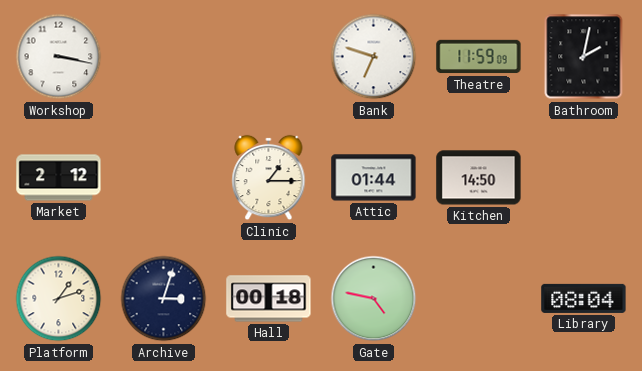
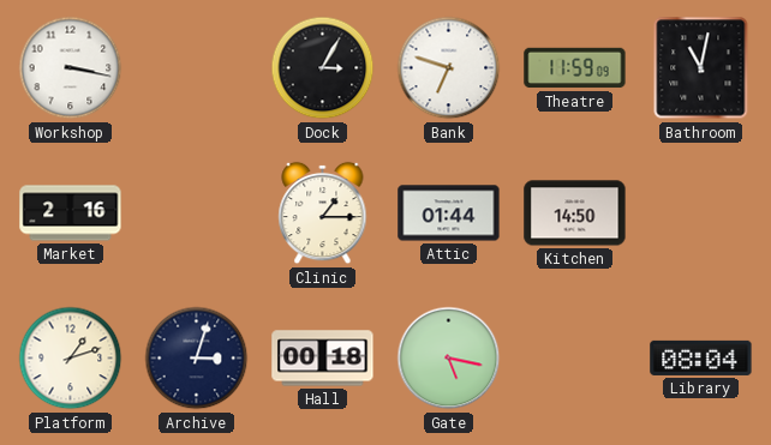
Dock: none -> 3:05 (323, 68)
Bathroom: 2:02 -> 11:02 (701, 68)
Market: 2:12 -> 2:16 (71, 214)
Gate: 4:47 -> 5:17 (449, 359)
